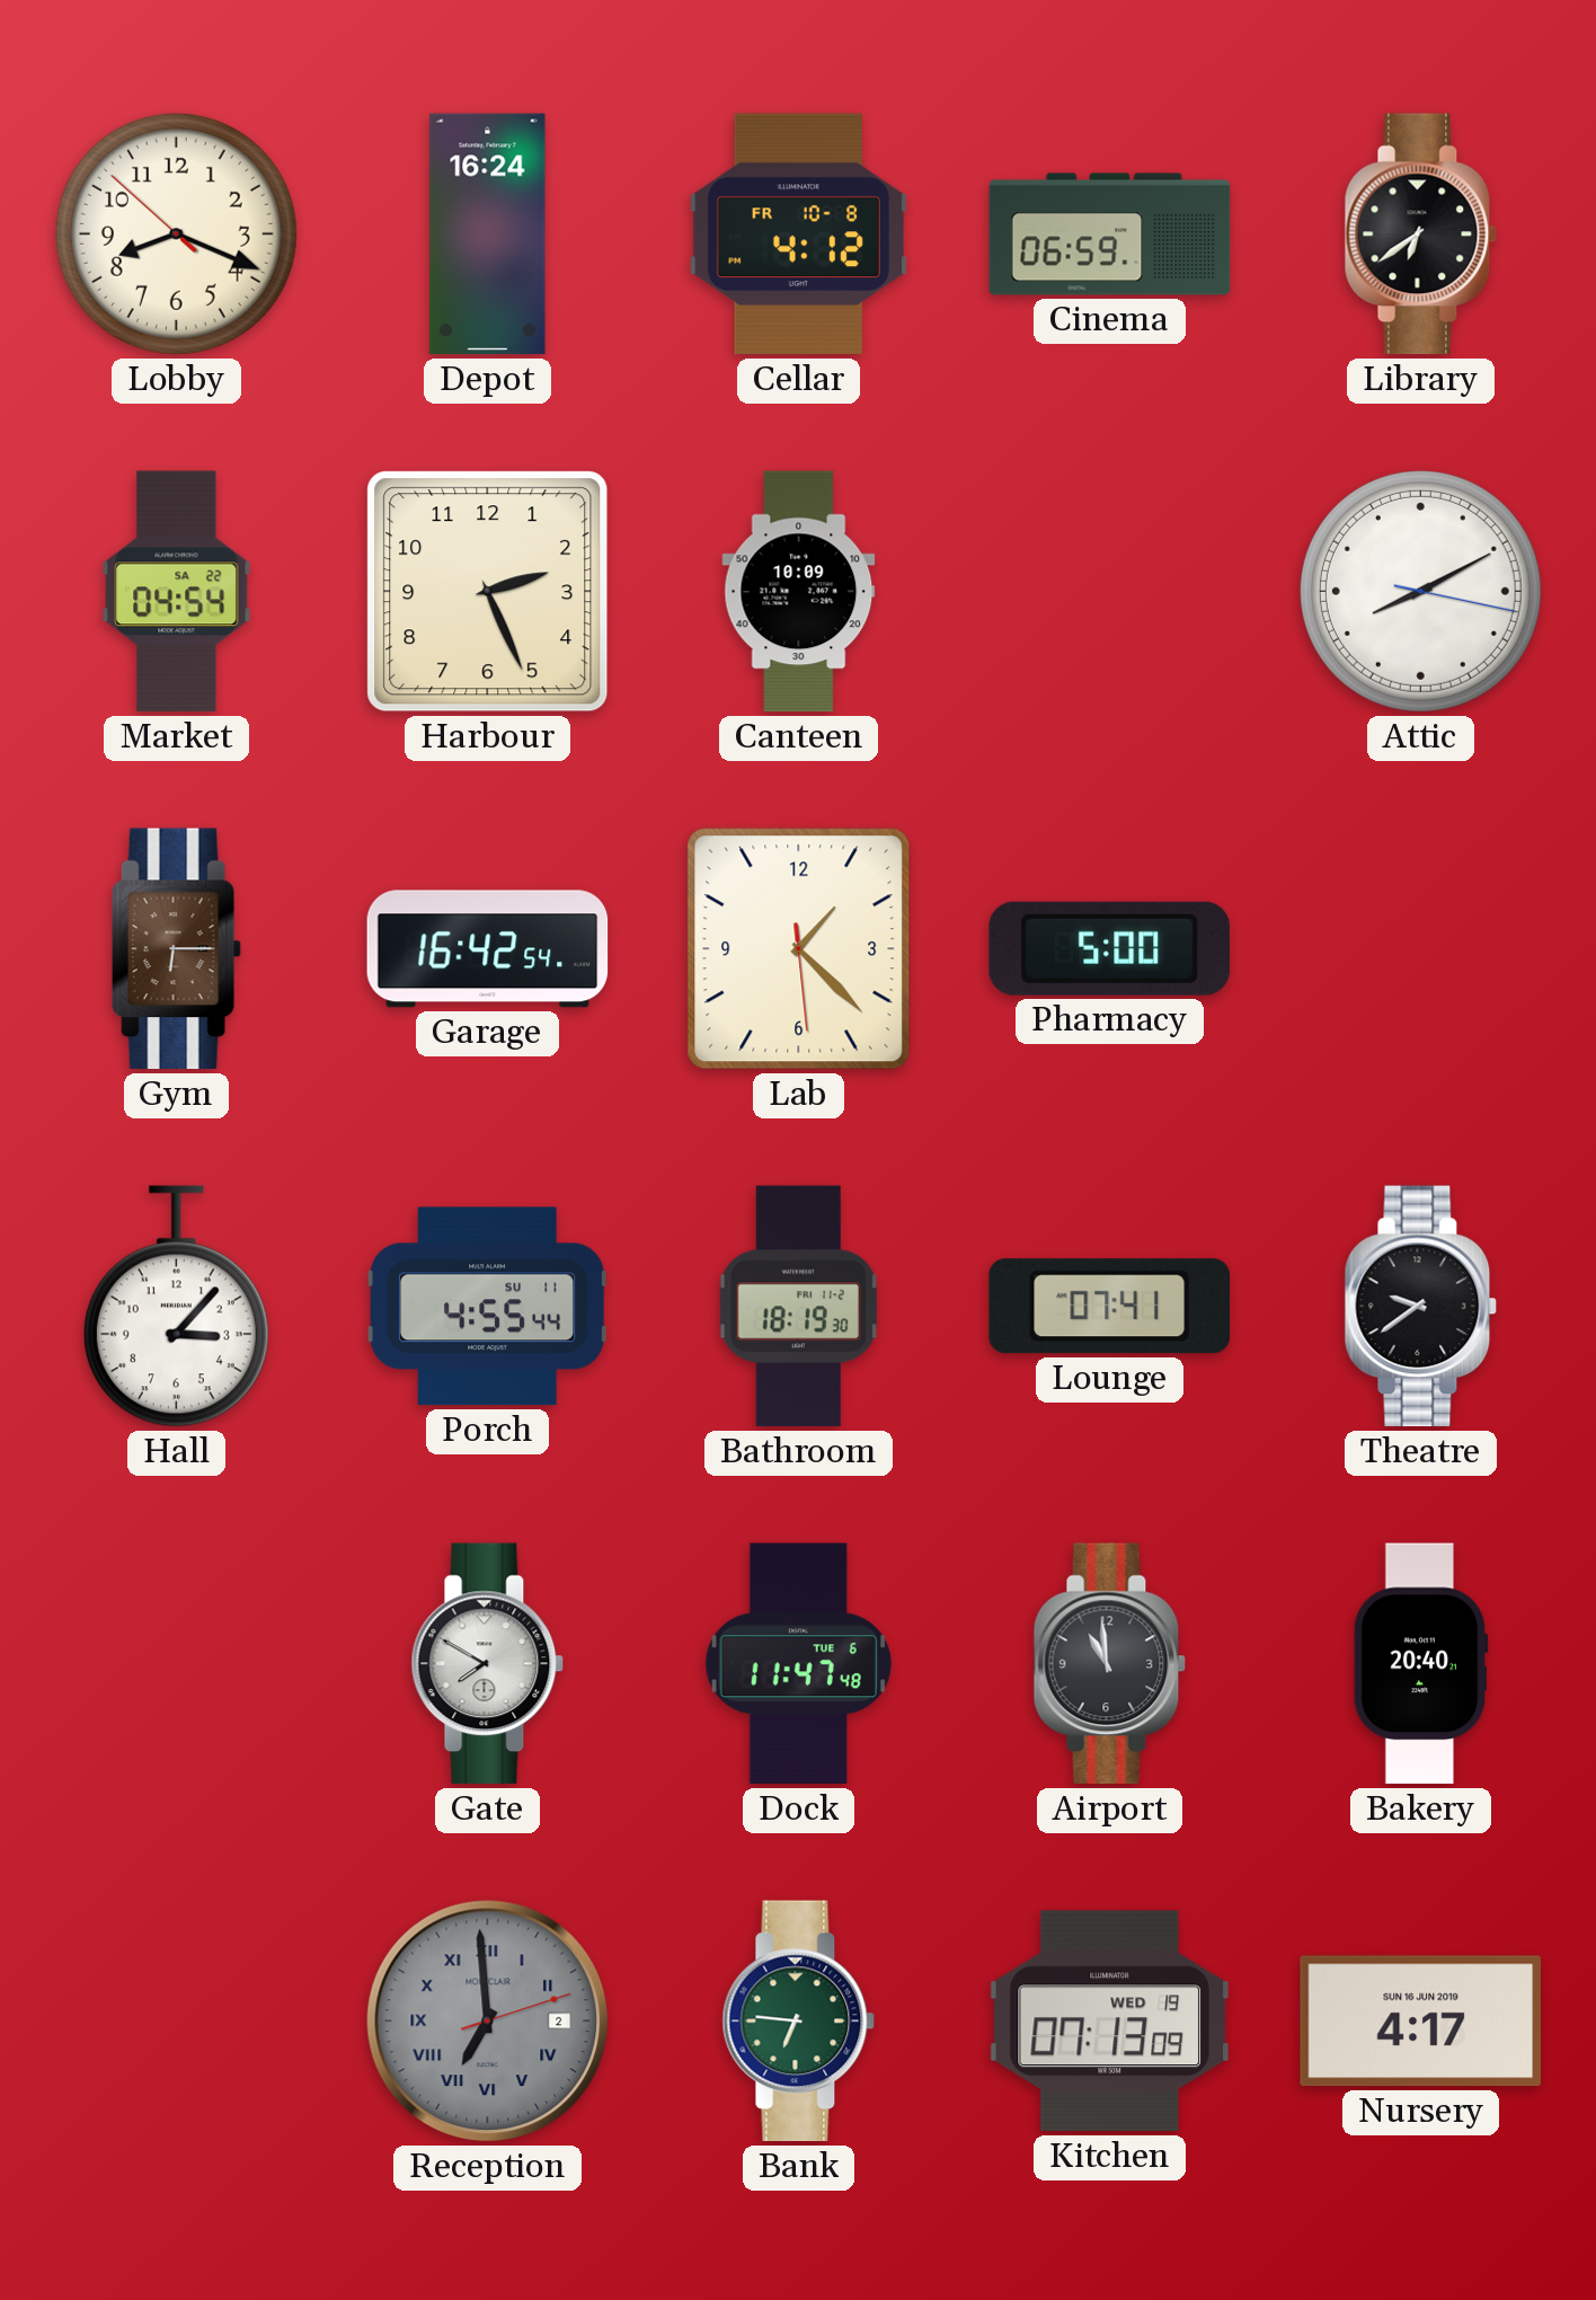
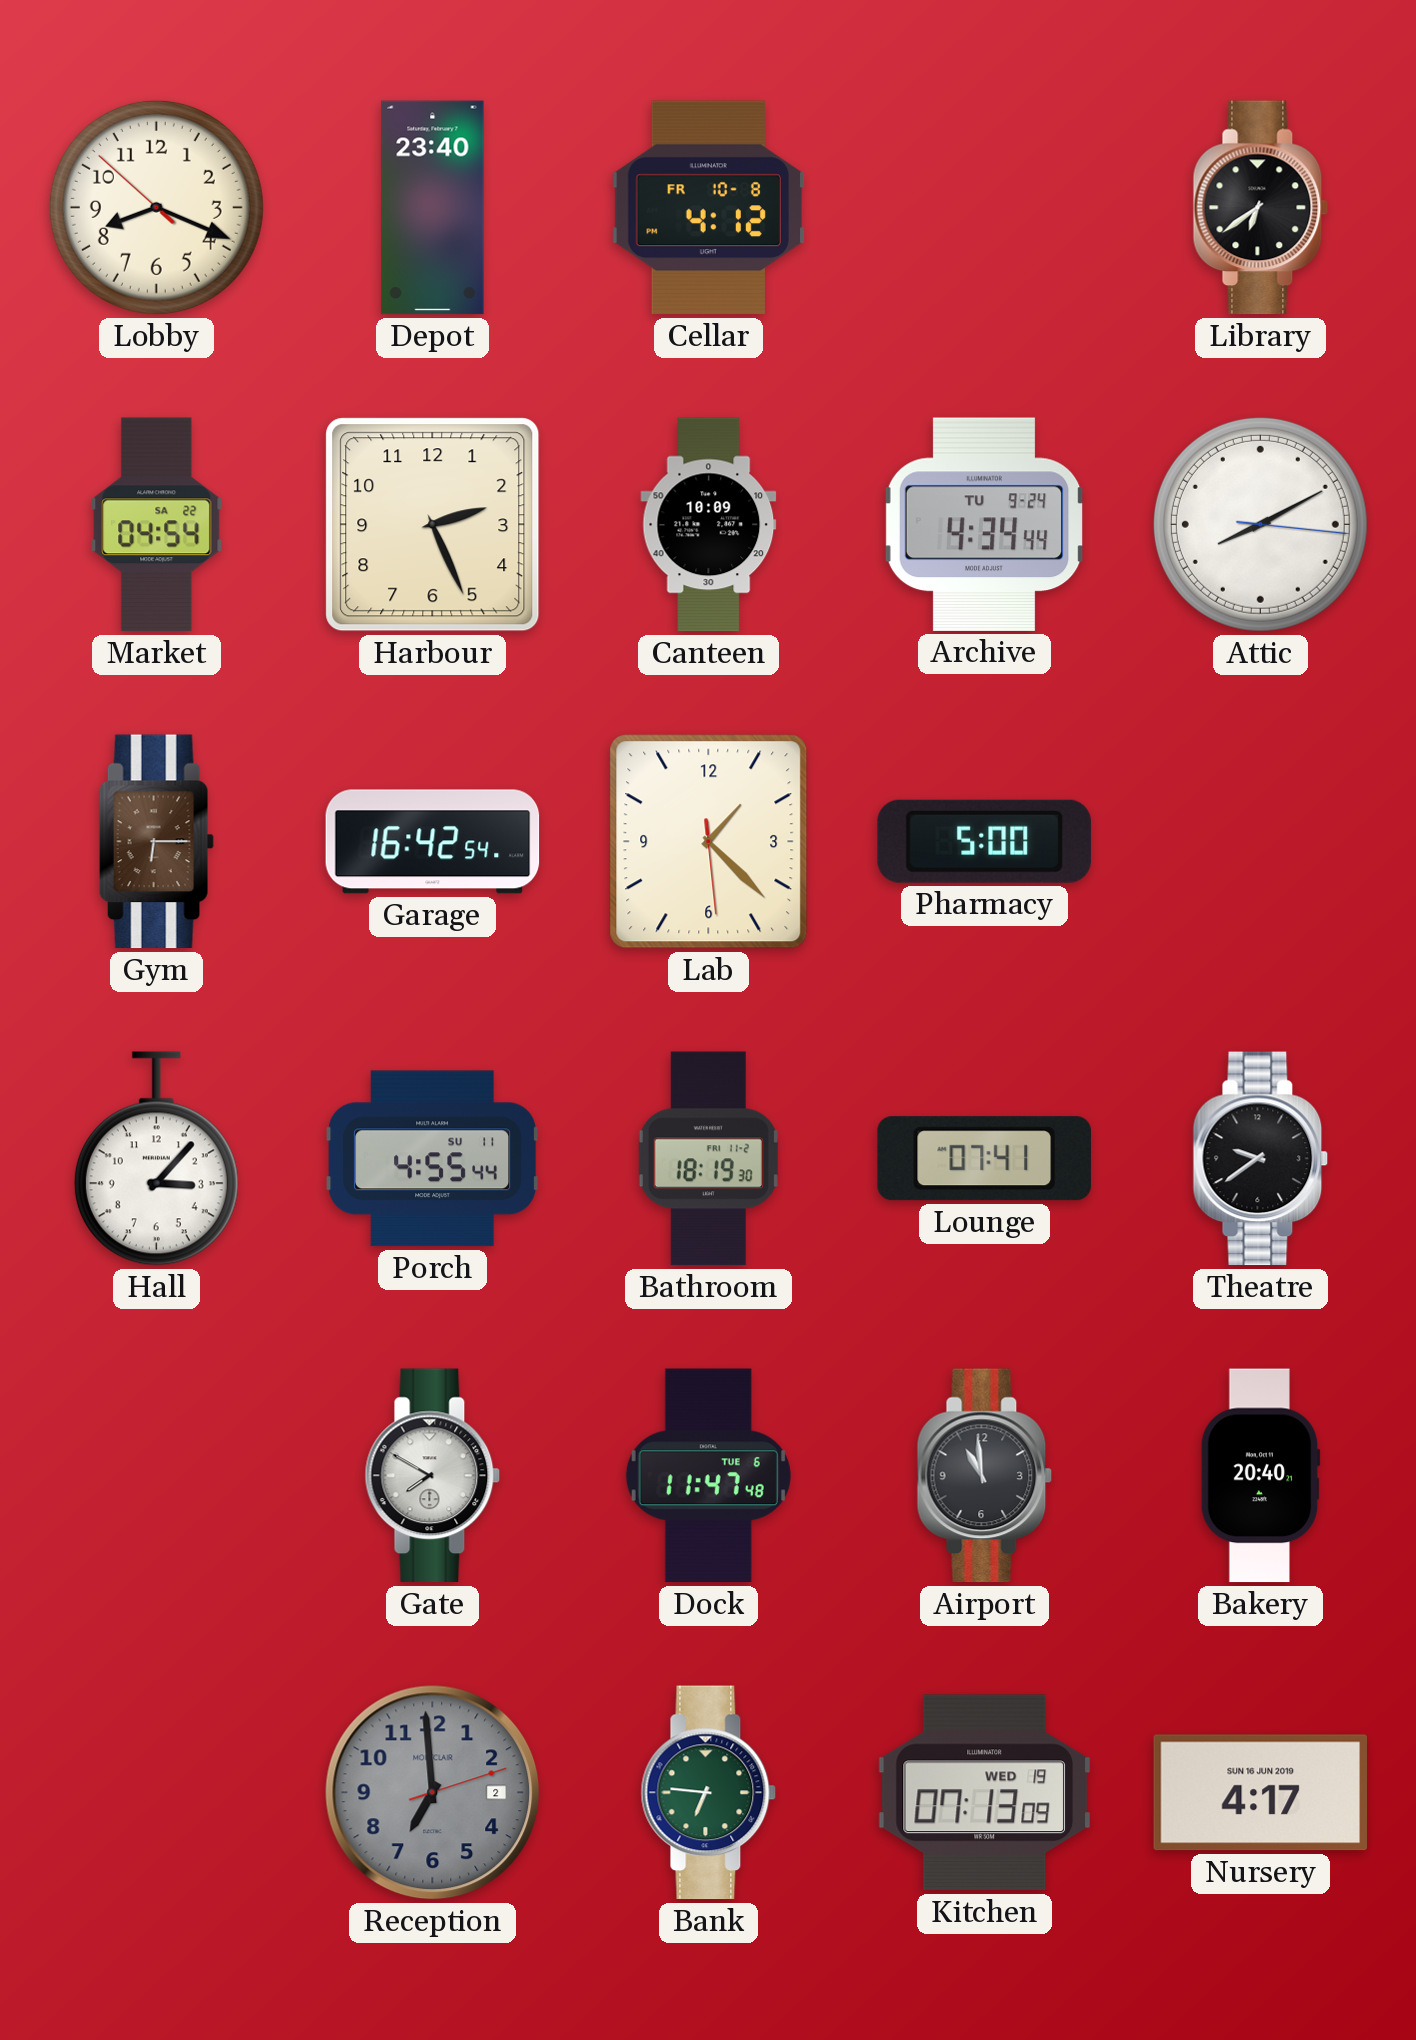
Depot: 16:24 -> 23:40 (433, 208)
Cinema: 06:59 -> none (1110, 235)
Archive: none -> 4:34 (984, 524)
Attic: 8:10:17 -> 8:10:16 (1260, 524)
Reception numerals: Roman -> Arabic (433, 1793)
